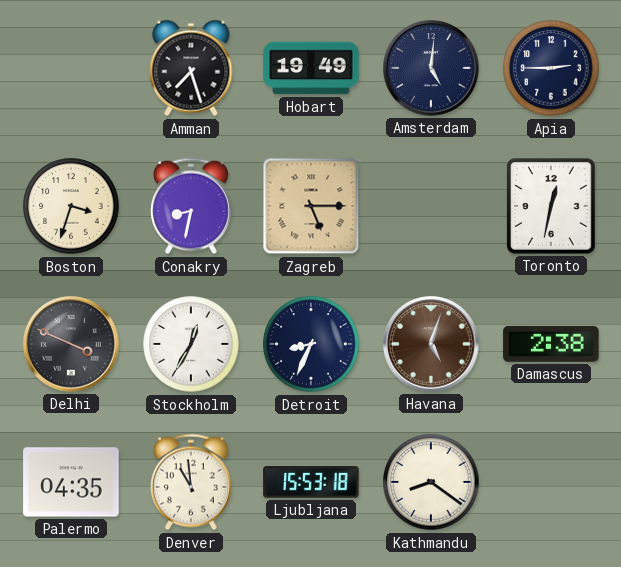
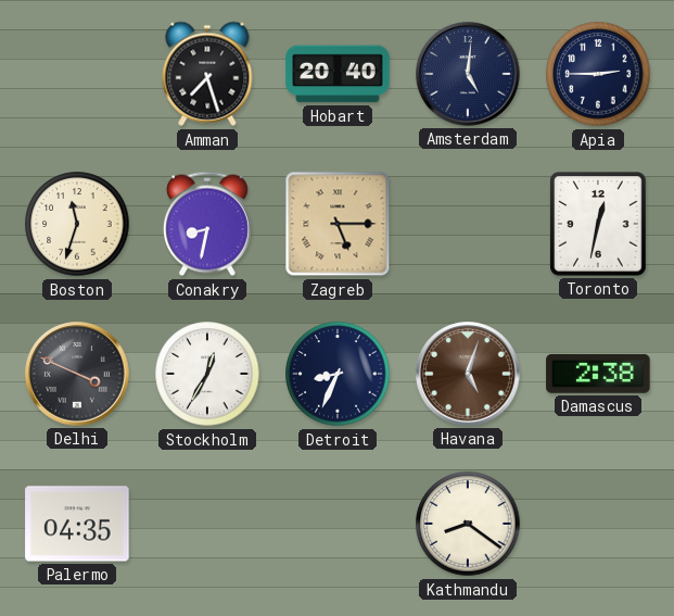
Hobart: 19:49 -> 20:40 (338, 74)
Boston: 3:33 -> 11:33 (77, 224)
Denver: 10:59 -> none (191, 482)
Ljubljana: 15:53 -> none (311, 482)
